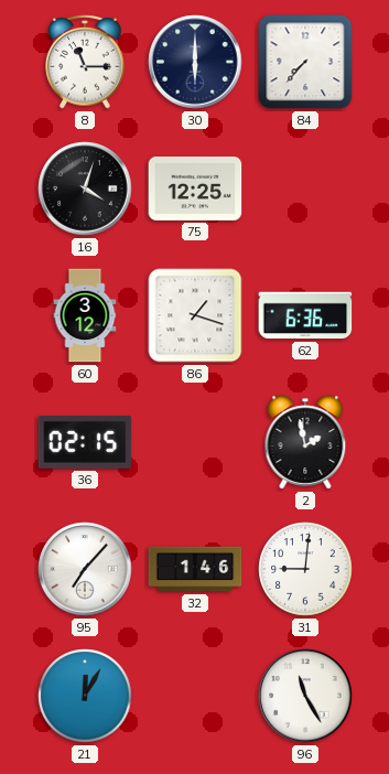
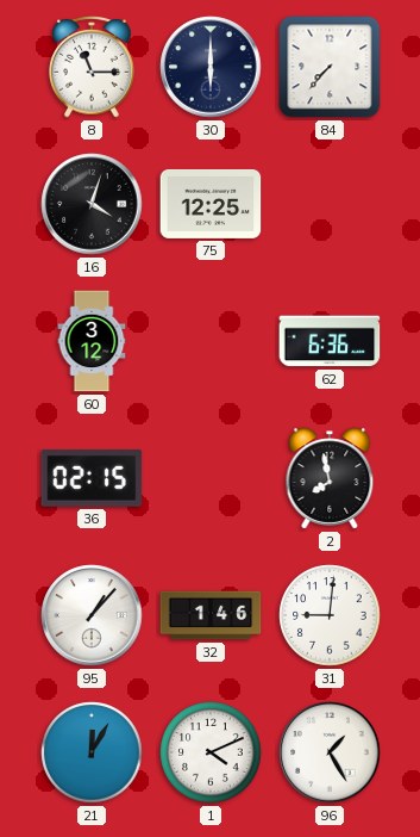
86: 1:18 -> none (195, 315)
2: 1:58 -> 7:58 (330, 478)
95: 7:07 -> 1:07 (92, 615)
1: none -> 4:11 (211, 752)
96: 11:25 -> 1:25 (330, 752)
